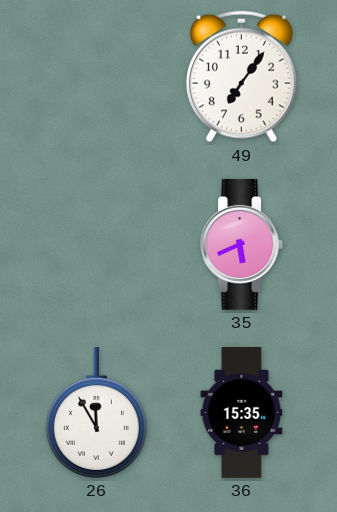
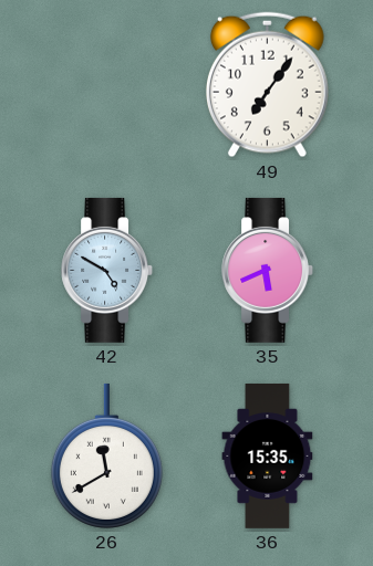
42: none -> 4:50 (107, 270)
26: 11:55 -> 11:40 (106, 455)
